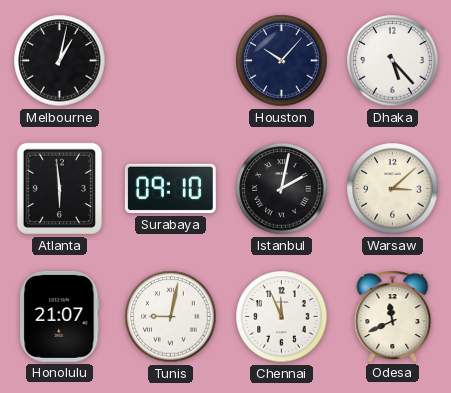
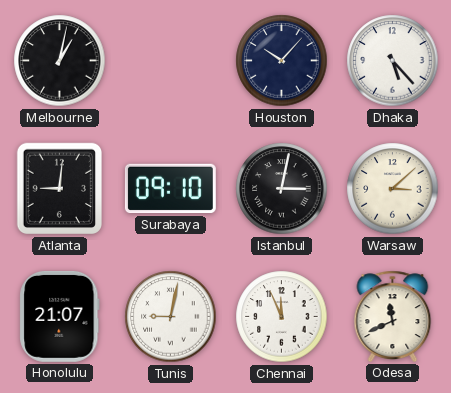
Atlanta: 5:59 -> 9:01 (59, 189)
Istanbul: 2:02 -> 3:02 (282, 189)
